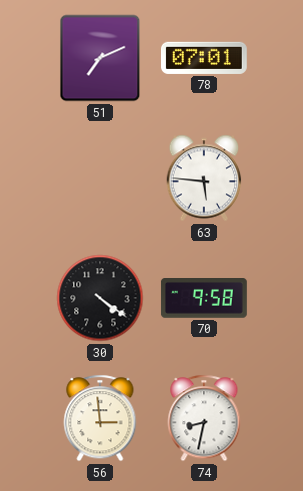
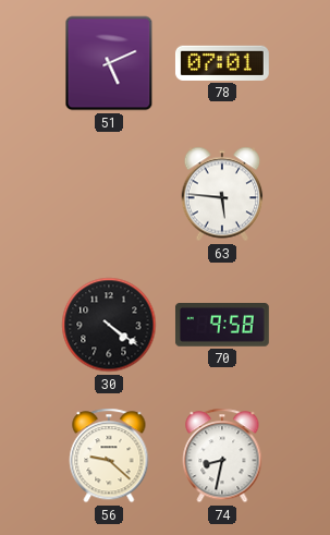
51: 7:11 -> 5:11 (109, 63)
56: 2:59 -> 9:22 (109, 455)
